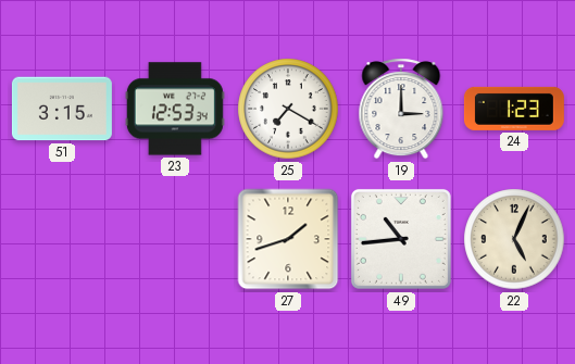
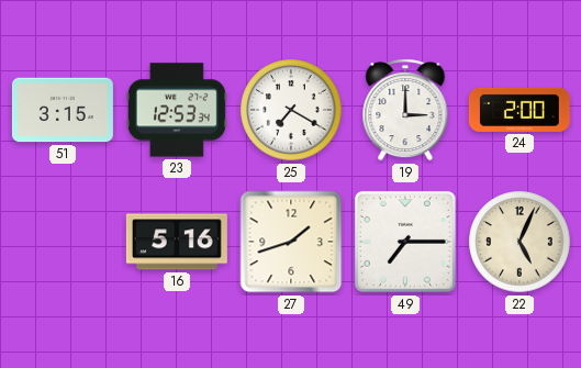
24: 1:23 -> 2:00 (519, 110)
16: none -> 5:16 (177, 242)
49: 10:44 -> 7:15 (405, 242)
